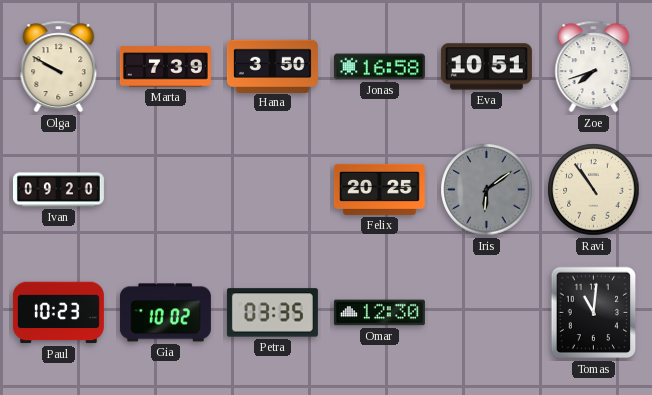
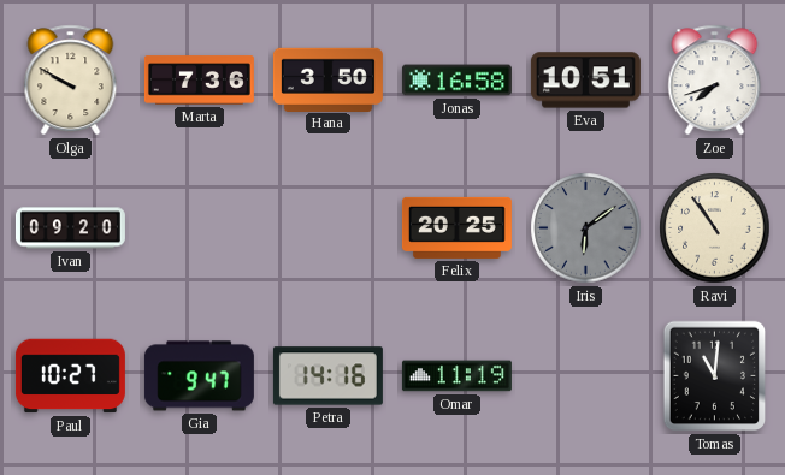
Marta: 7:39 -> 7:36 (199, 81)
Paul: 10:23 -> 10:27 (70, 376)
Gia: 10:02 -> 9:47 (199, 376)
Petra: 03:35 -> 14:16 (327, 376)
Omar: 12:30 -> 11:19 (456, 376)
